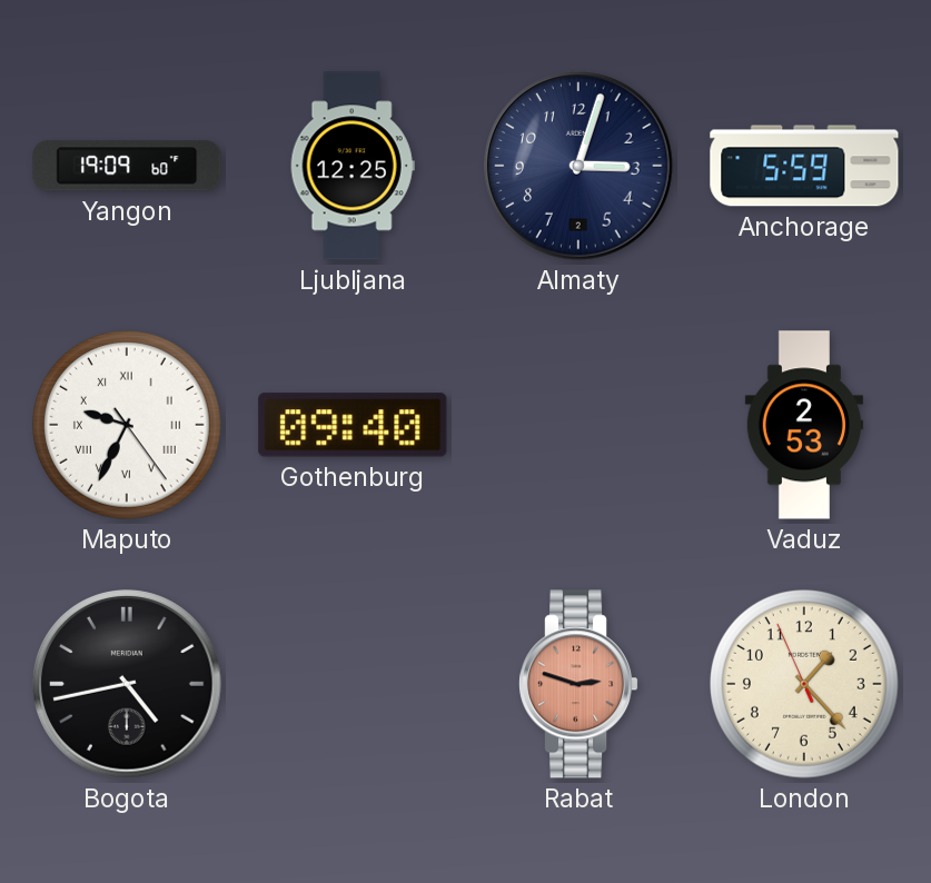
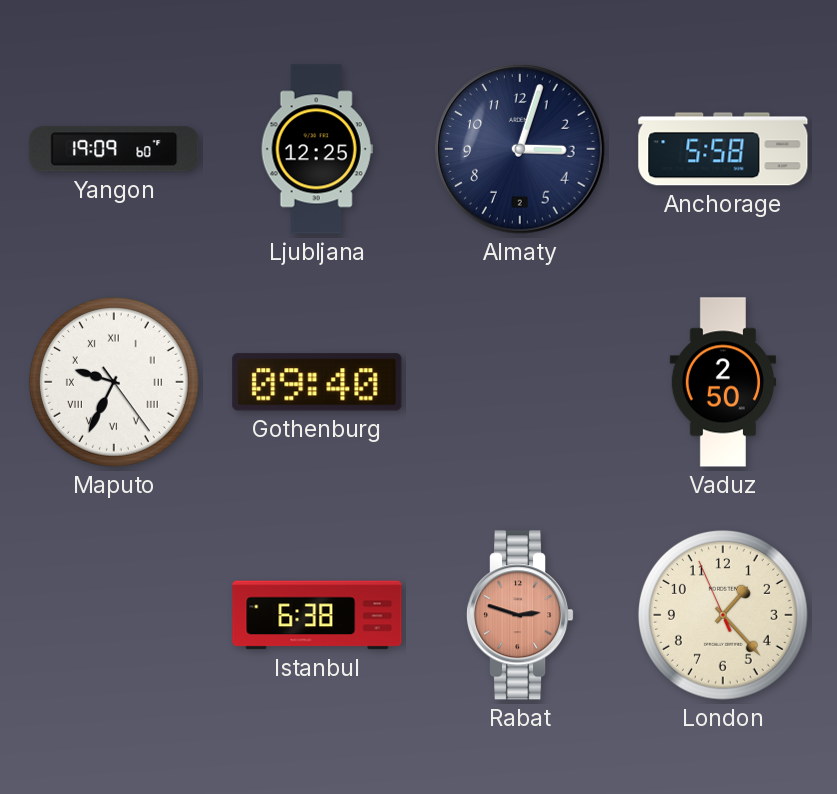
Anchorage: 5:59 -> 5:58 (723, 149)
Vaduz: 2:53 -> 2:50 (723, 382)
Bogota: 4:43 -> none (127, 684)
Istanbul: none -> 6:38 (317, 615)
